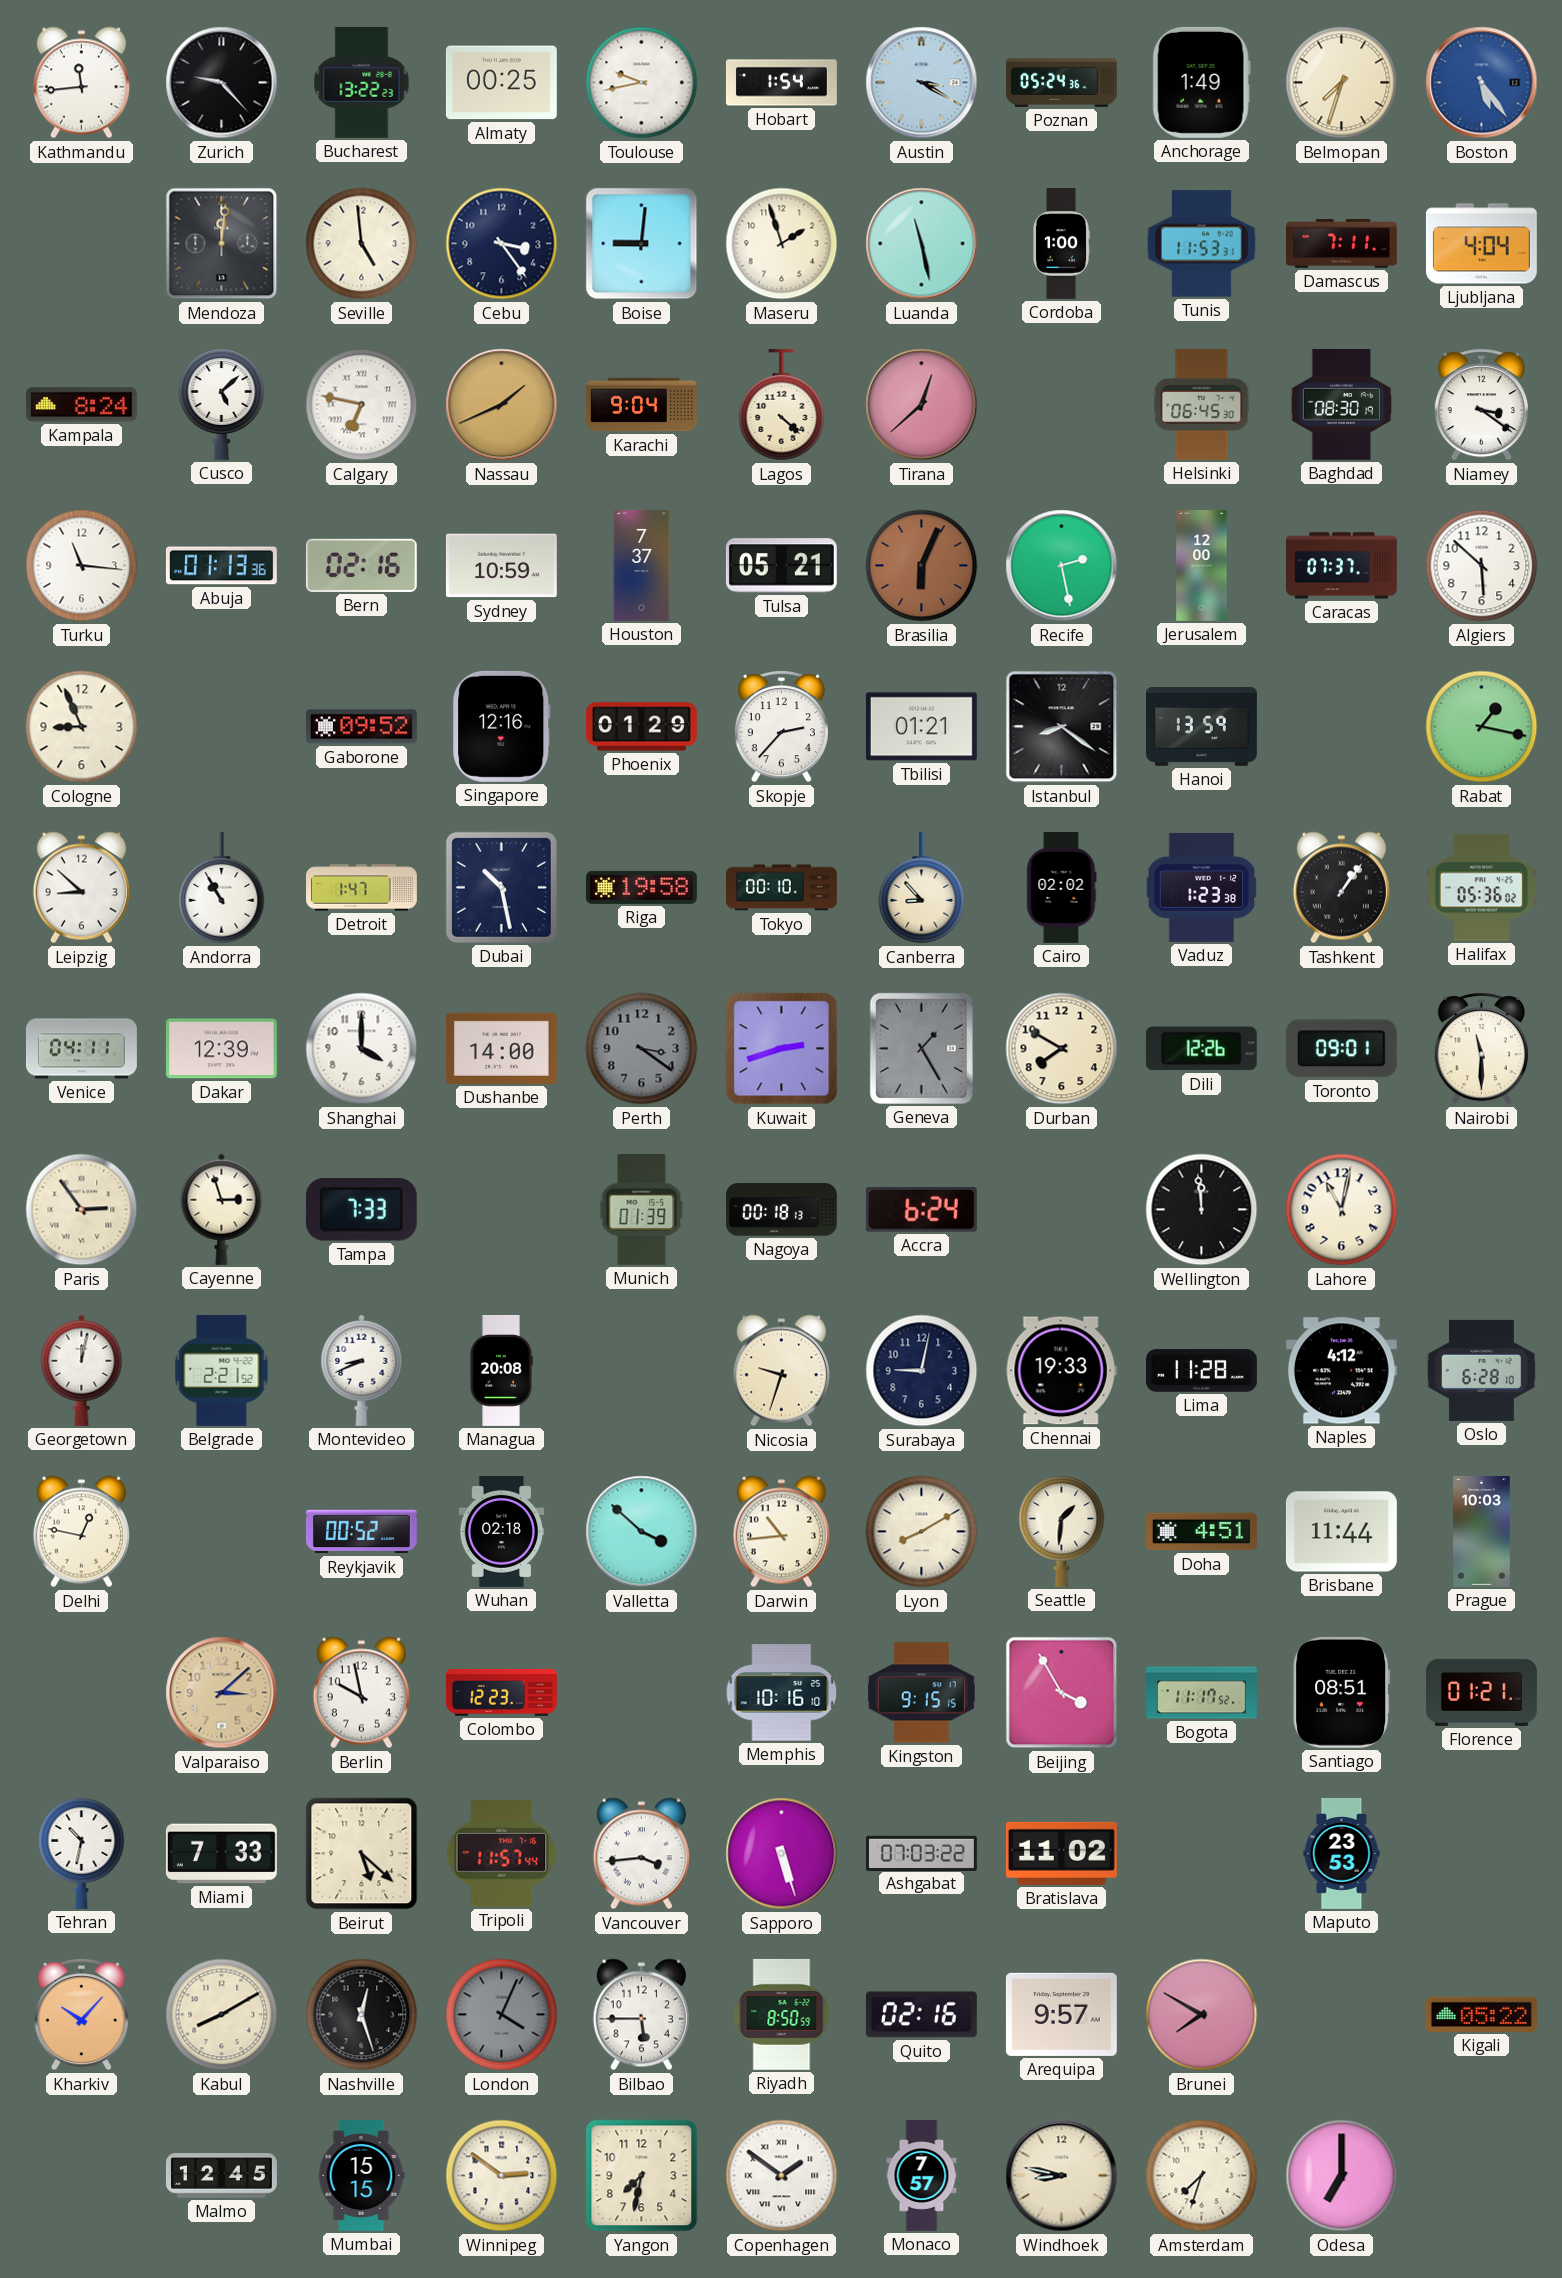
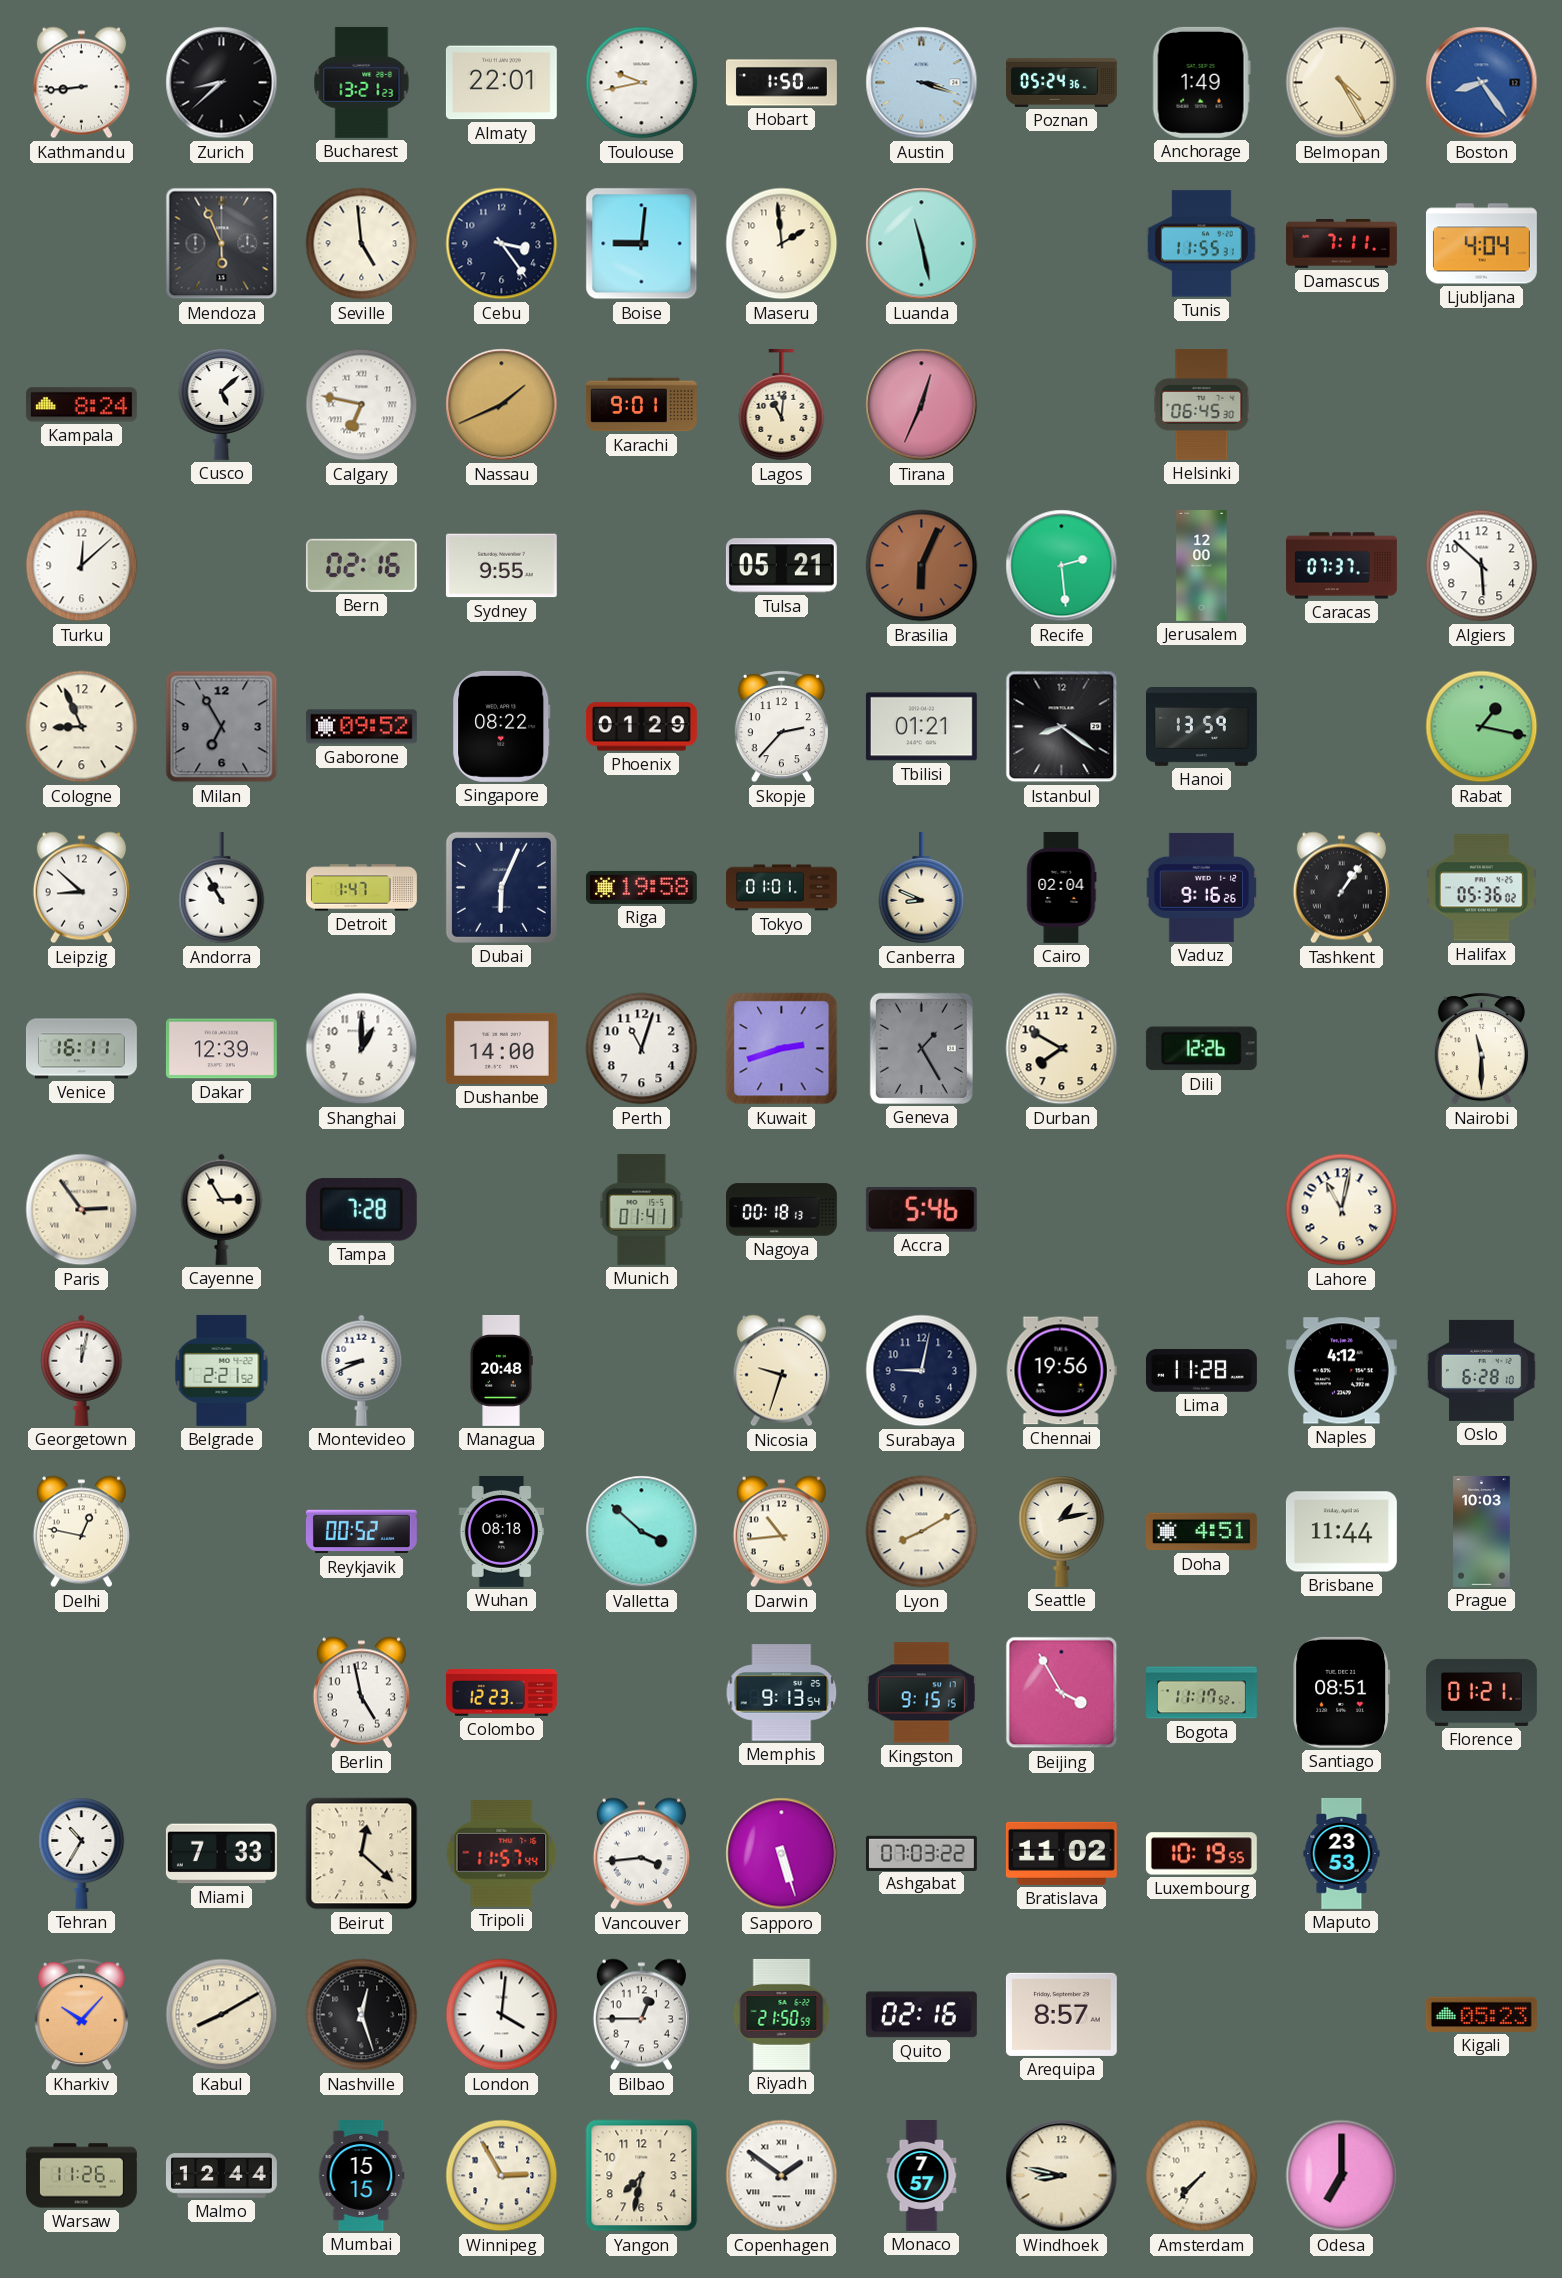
Kathmandu: 11:44 -> 8:44 (81, 83)
Zurich: 9:23 -> 8:38 (222, 83)
Bucharest: 13:22 -> 13:21 (362, 82)
Almaty: 00:25 -> 22:01 (501, 83)
Hobart: 1:54 -> 1:50 (781, 83)
Austin: 3:20 -> 3:18 (922, 83)
Belmopan: 7:33 -> 4:25 (1342, 83)
Boston: 5:24 -> 8:24 (1482, 83)
Mendoza: 12:01 -> 5:56 (222, 244)
Maseru: 1:57 -> 1:59 (782, 244)
Cordoba: 1:00 -> none (1062, 244)
Tunis: 11:53 -> 11:55 (1201, 244)
Karachi: 9:04 -> 9:01 (641, 405)
Lagos: 4:22 -> 11:01 (782, 405)
Tirana: 12:38 -> 12:34 (922, 405)
Baghdad: 08:30 -> none (1341, 404)
Niamey: 3:21 -> none (1481, 405)
Turku: 11:16 -> 12:08 (82, 566)
Abuja: 01:13 -> none (221, 566)
Sydney: 10:59 -> 9:55 (501, 566)
Houston: 7:37 -> none (642, 565)
Recife: 2:28 -> 2:29 (1062, 566)
Milan: none -> 6:55 (222, 727)
Singapore: 12:16 -> 08:22 (502, 726)
Dubai: 10:28 -> 6:04 (501, 887)
Tokyo: 00:10 -> 01:01 (782, 888)
Canberra: 8:53 -> 8:49 (922, 888)
Cairo: 02:02 -> 02:04 (1061, 887)
Vaduz: 1:23 -> 9:16 (1202, 887)
Venice: 04:11 -> 16:11 (82, 1049)
Shanghai: 4:00 -> 1:00 (362, 1049)
Perth: 3:21 -> 11:03 (642, 1049)
Perth dial: grey -> white (642, 1049)
Toronto: 09:01 -> none (1341, 1049)
Cayenne: 2:57 -> 2:55 (222, 1209)
Tampa: 7:33 -> 7:28 (361, 1210)
Munich: 01:39 -> 01:41 (642, 1209)
Accra: 6:24 -> 5:46 (921, 1210)
Wellington: 11:59 -> none (1202, 1210)
Managua: 20:08 -> 20:48 (501, 1371)
Chennai: 19:33 -> 19:56 (1061, 1371)
Wuhan: 02:18 -> 08:18 (502, 1531)
Seattle: 1:31 -> 1:13 (1062, 1531)
Valparaiso: 3:08 -> none (222, 1693)
Berlin: 9:58 -> 4:58 (361, 1693)
Memphis: 10:16 -> 9:13 (782, 1693)
Tehran: 10:32 -> 10:35 (82, 1853)
Beirut: 5:22 -> 12:22 (362, 1854)
Luxembourg: none -> 10:19 (1201, 1854)
London: 4:04 -> 4:01 (502, 2015)
London dial: grey -> white (502, 2015)
Bilbao: 5:45 -> 12:45 (641, 2015)
Riyadh: 8:50 -> 21:50 (782, 2014)
Arequipa: 9:57 -> 8:57 (1061, 2014)
Brunei: 7:50 -> none (1202, 2015)
Kigali: 05:22 -> 05:23 (1481, 2014)
Warsaw: none -> 11:26 (81, 2176)
Malmo: 12:45 -> 12:44 (221, 2176)
Winnipeg: 2:51 -> 2:55 (502, 2176)
Amsterdam: 7:33 -> 7:37 (1202, 2176)
